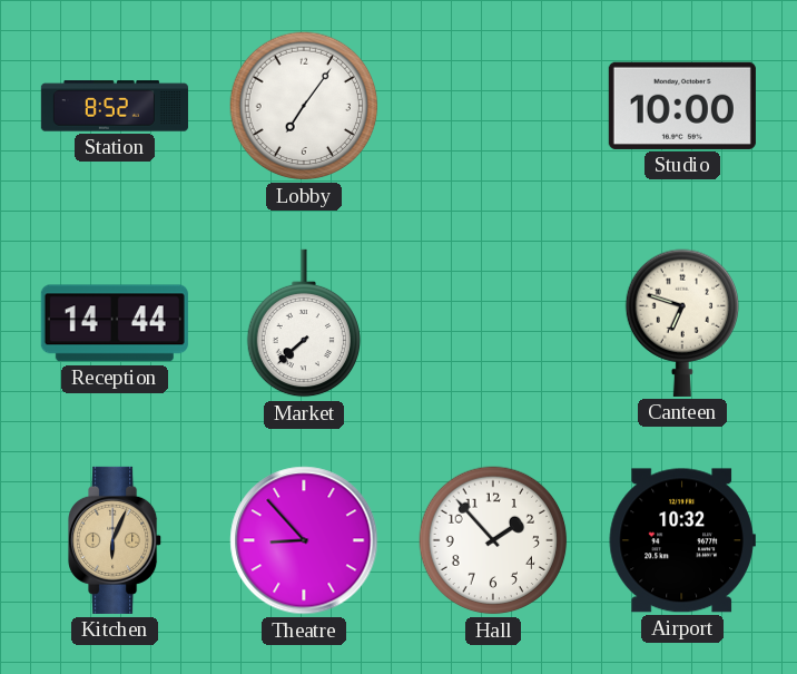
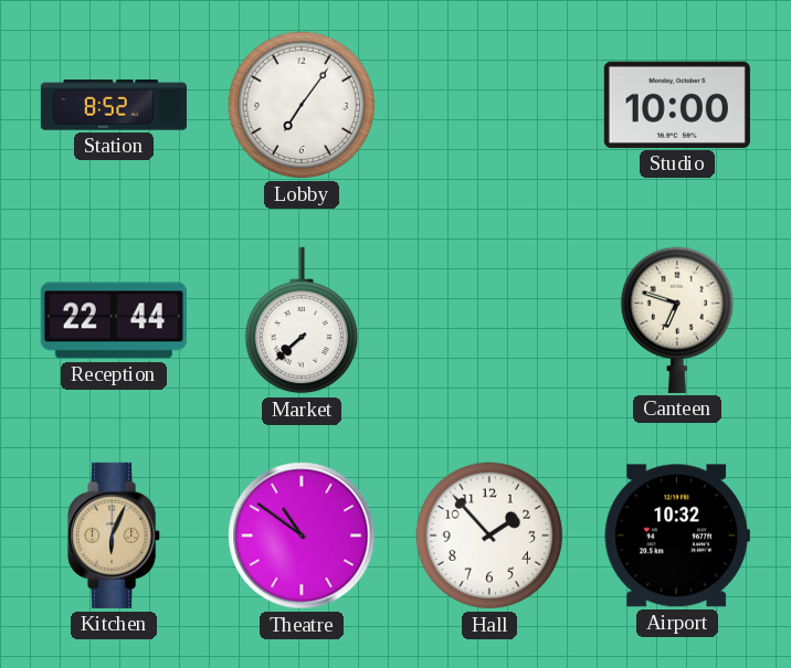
Reception: 14:44 -> 22:44 (114, 320)
Theatre: 8:53 -> 10:51 (302, 536)
